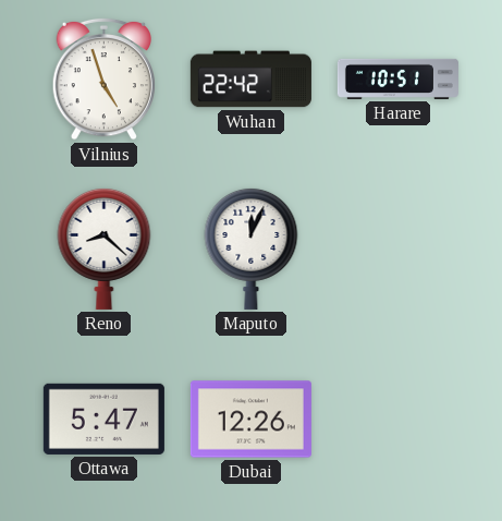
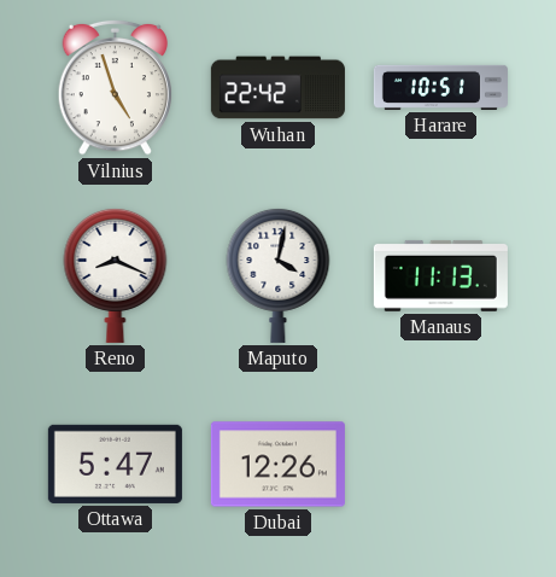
Reno: 8:22 -> 8:19 (116, 275)
Maputo: 12:04 -> 4:02 (279, 275)
Manaus: none -> 11:13 (440, 275)
